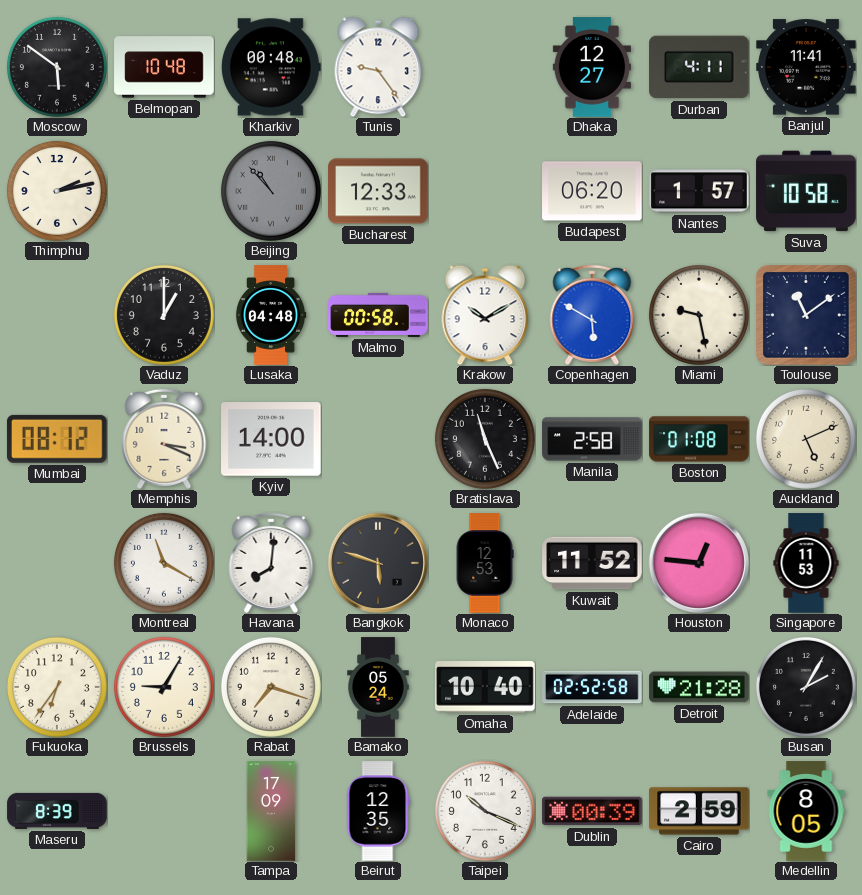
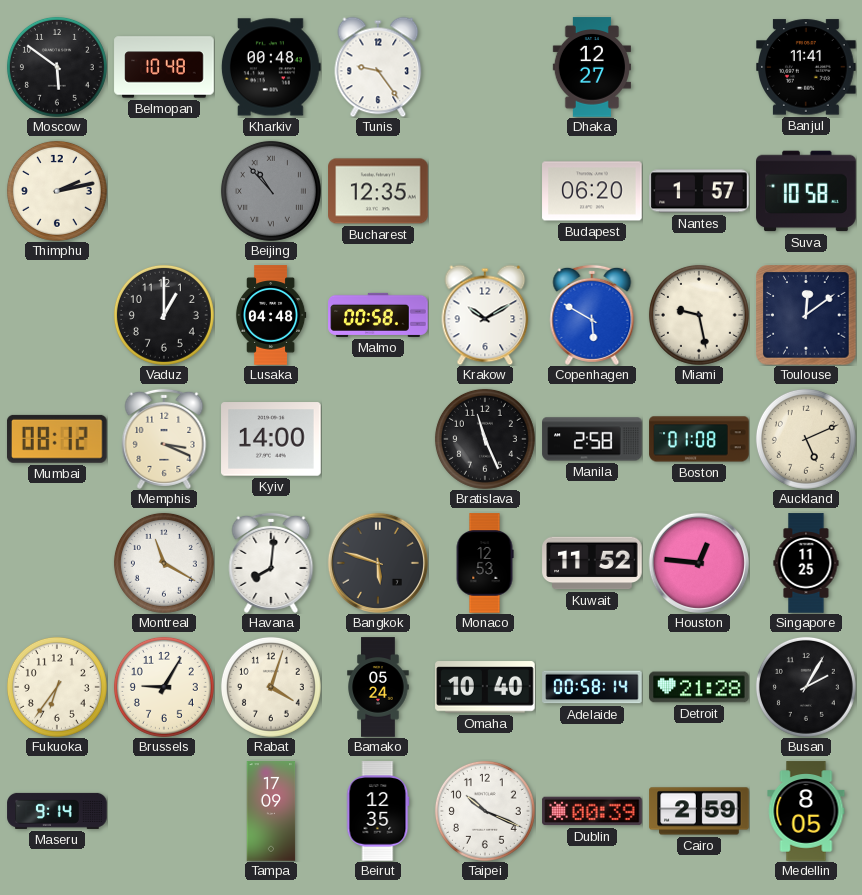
Durban: 4:11 -> none (699, 67)
Bucharest: 12:33 -> 12:35 (378, 191)
Toulouse: 11:09 -> 12:09 (806, 315)
Singapore: 11:53 -> 11:25 (806, 563)
Rabat: 7:18 -> 4:03 (271, 687)
Adelaide: 02:52 -> 00:58 (592, 687)
Maseru: 8:39 -> 9:14 (57, 811)
